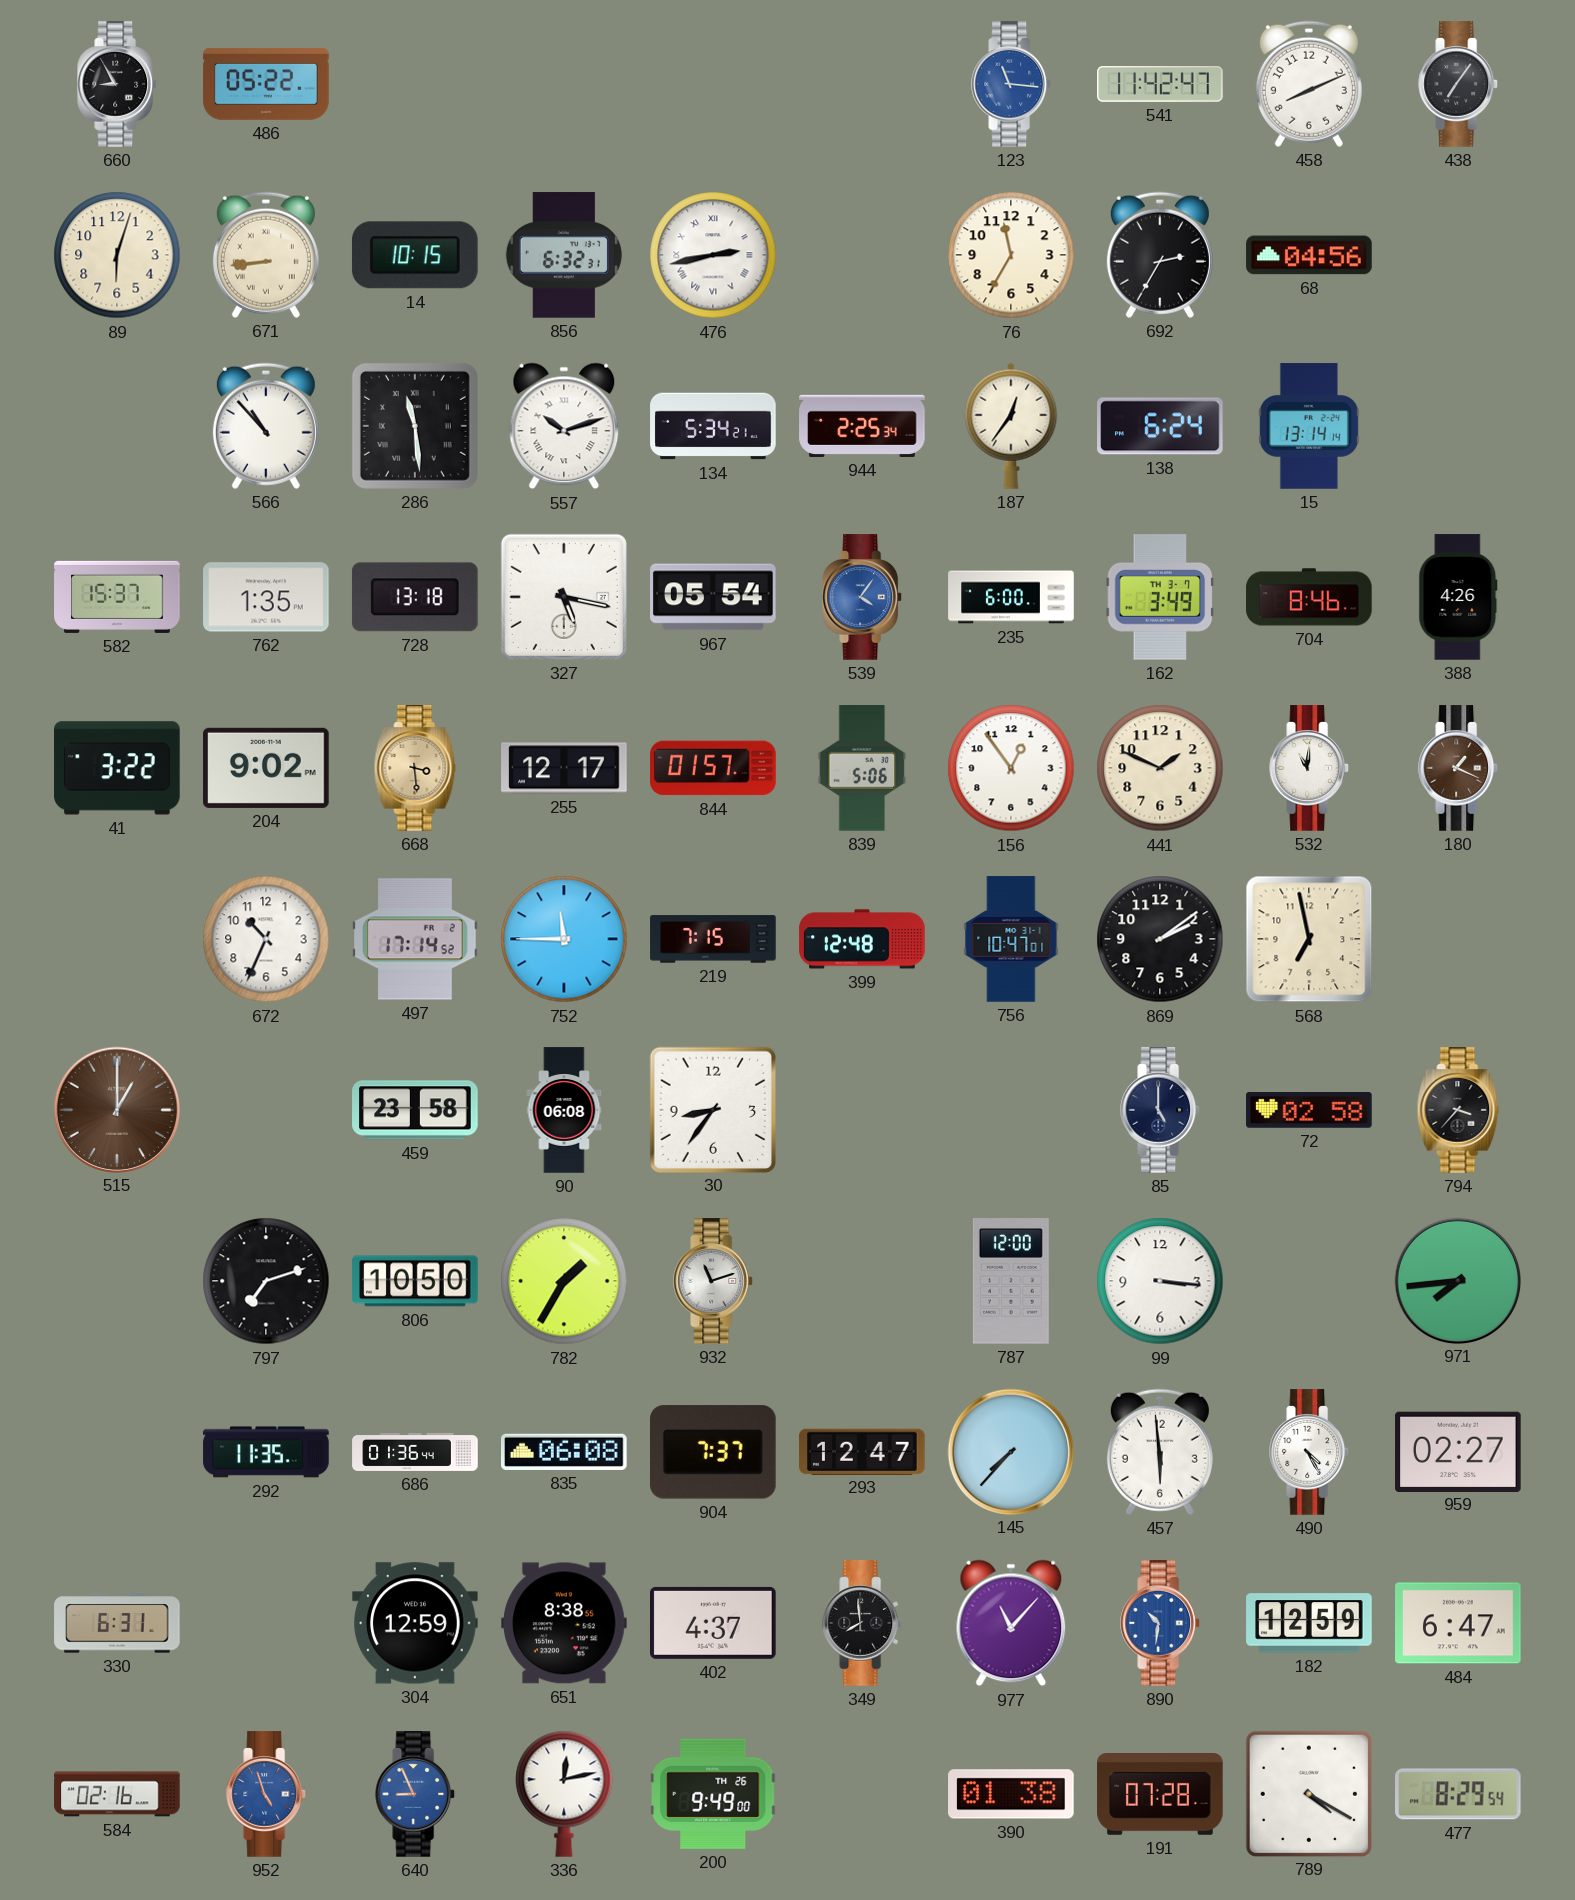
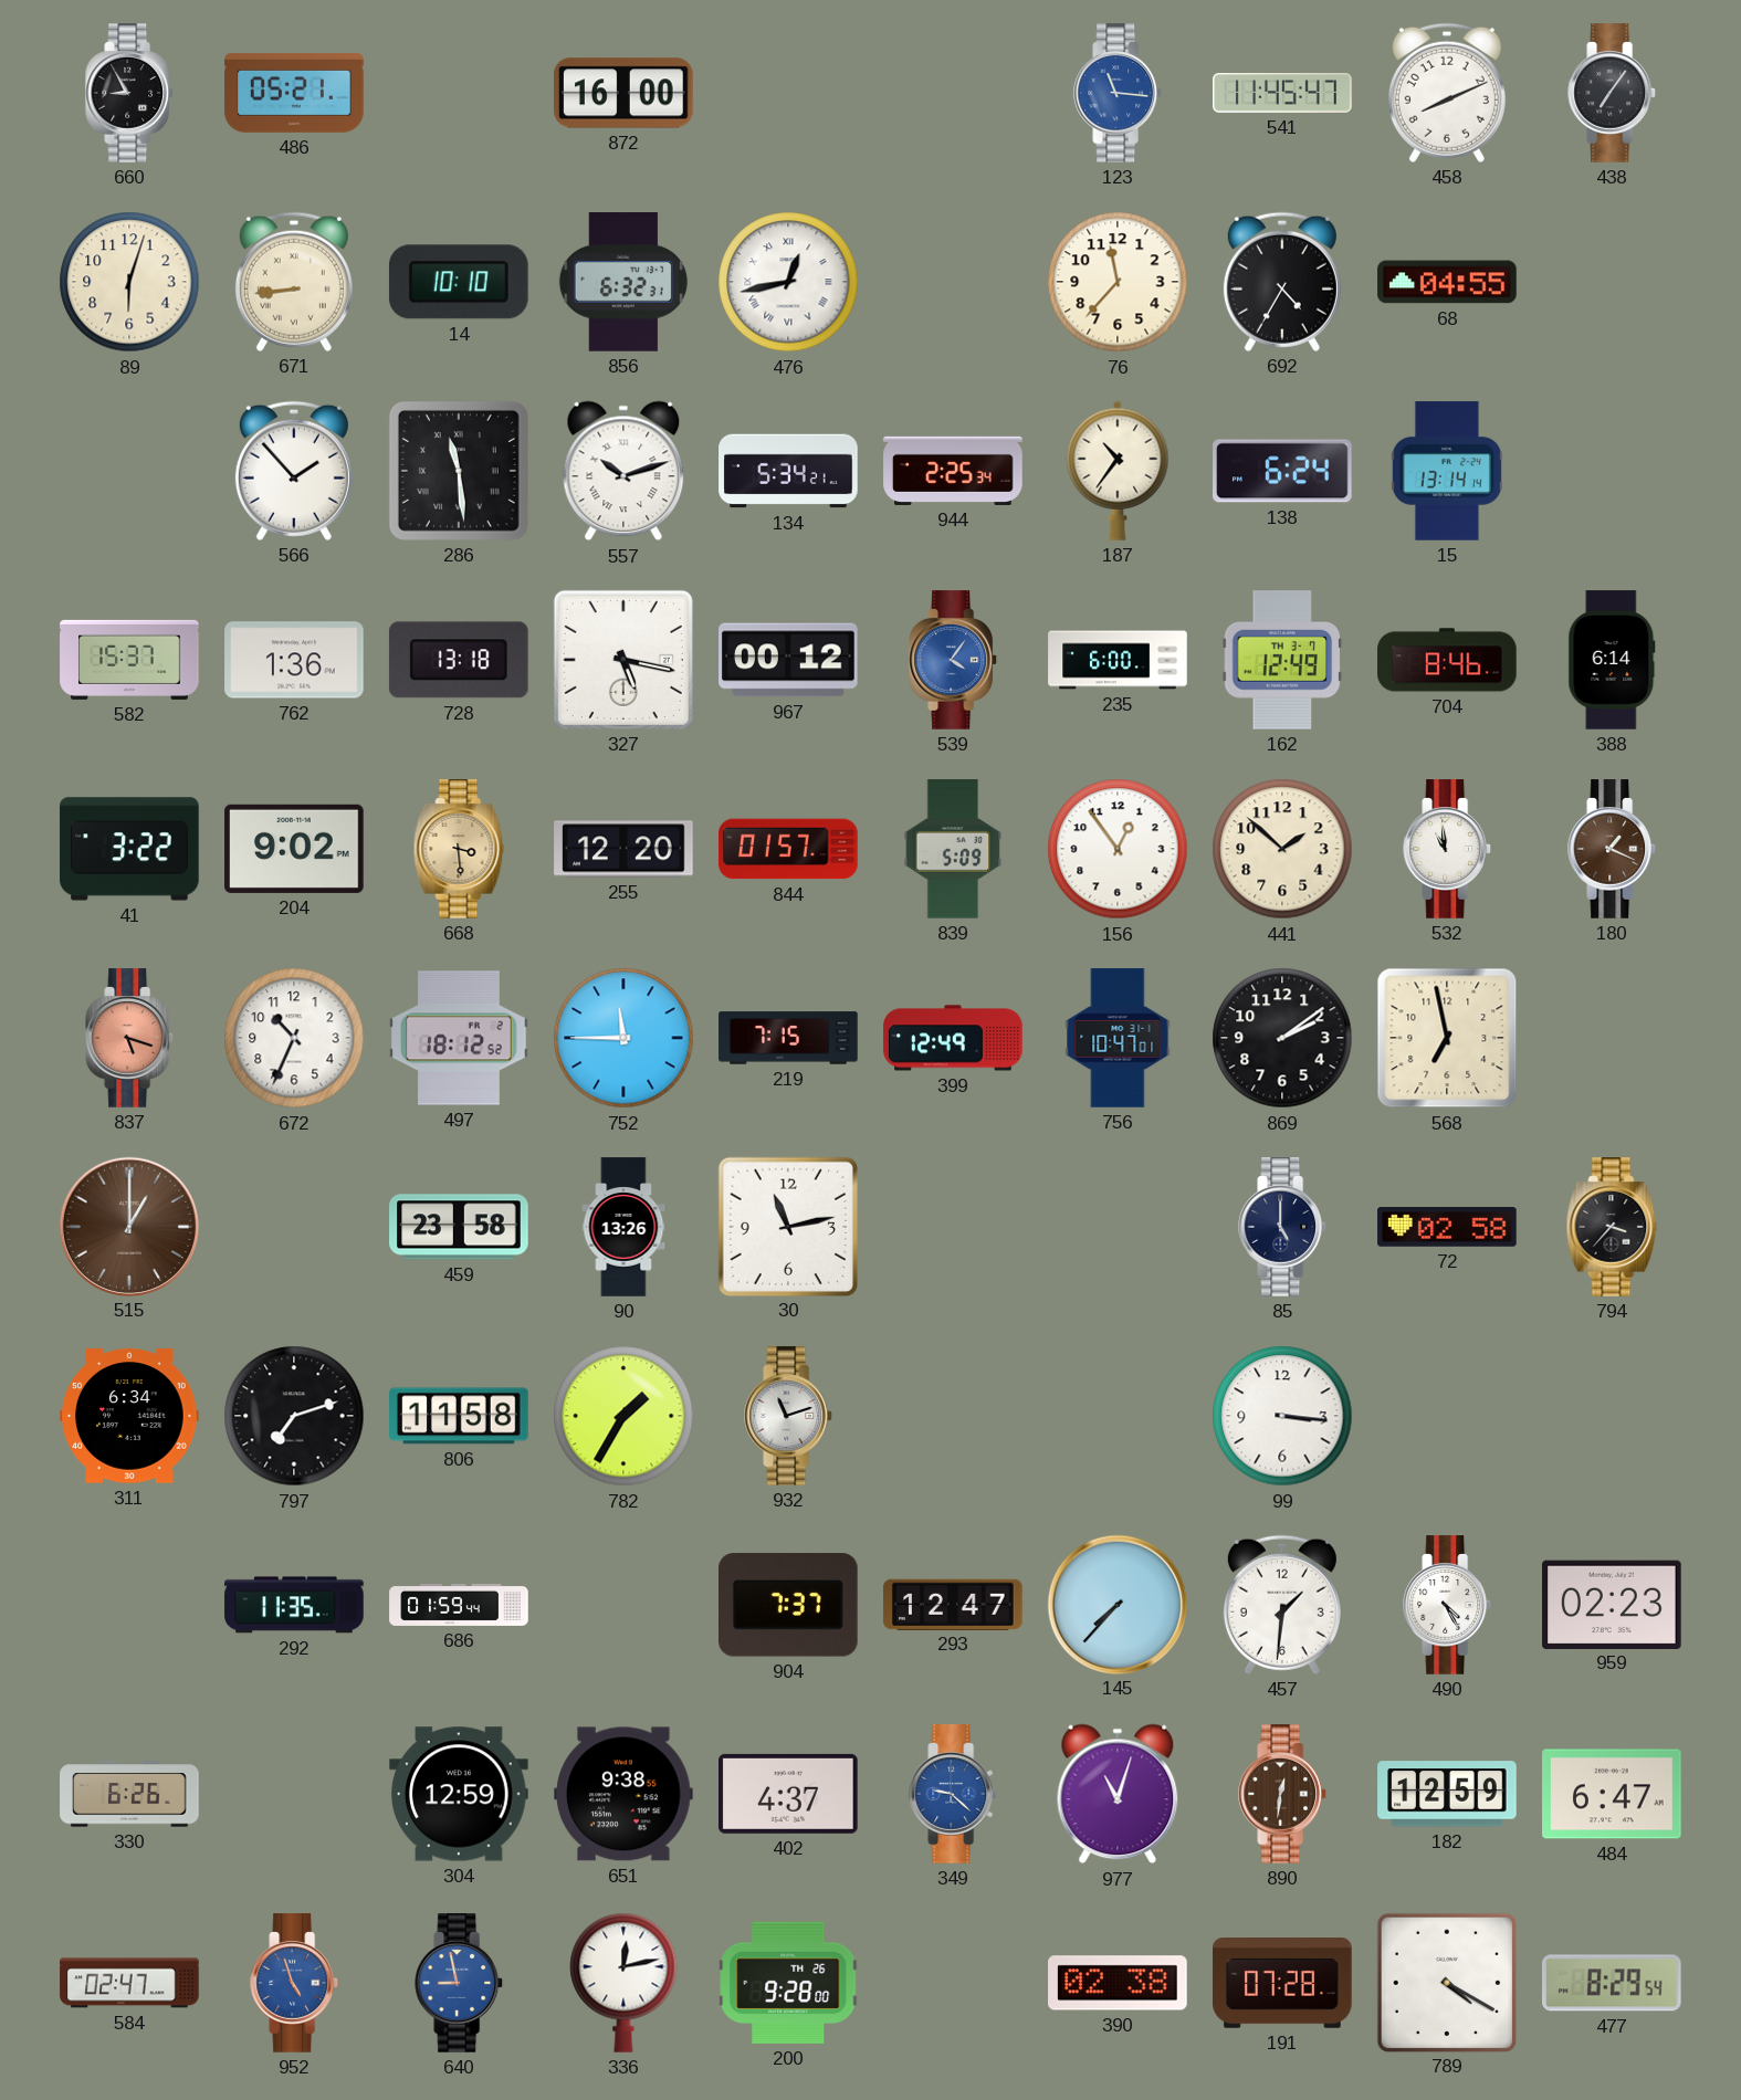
486: 05:22 -> 05:21 (294, 93)
872: none -> 16:00 (623, 93)
541: 11:42 -> 11:45 (1282, 94)
14: 10:15 -> 10:10 (459, 282)
476: 2:43 -> 12:43 (788, 282)
76: 11:35 -> 11:37 (1118, 282)
692: 2:35 -> 4:35 (1282, 282)
68: 04:56 -> 04:55 (1447, 282)
566: 10:53 -> 1:53 (294, 471)
187: 12:36 -> 10:36 (1118, 471)
762: 1:35 -> 1:36 (294, 660)
967: 05:54 -> 00:12 (788, 660)
162: 3:49 -> 12:49 (1282, 660)
388: 4:26 -> 6:14 (1612, 660)
255: 12:17 -> 12:20 (623, 849)
839: 5:06 -> 5:09 (953, 849)
441: 1:49 -> 1:52 (1282, 849)
532: 11:01 -> 10:59 (1448, 849)
837: none -> 5:18 (130, 1038)
497: 17:14 -> 18:12 (459, 1038)
399: 12:48 -> 12:49 (953, 1038)
90: 06:08 -> 13:26 (623, 1227)
30: 8:36 -> 11:13 (787, 1226)
311: none -> 6:34 (129, 1416)
806: 10:50 -> 11:58 (459, 1416)
787: 12:00 -> none (1011, 1281)
971: 7:44 -> none (1457, 1280)
686: 01:36 -> 01:59 (459, 1605)
835: 06:08 -> none (565, 1452)
457: 5:59 -> 1:31 (1282, 1605)
959: 02:27 -> 02:23 (1612, 1604)
330: 6:31 -> 6:26 (129, 1794)
651: 8:38 -> 9:38 (623, 1794)
349: 7:59 -> 9:22 (954, 1794)
349 dial: black -> blue (954, 1794)
977: 11:07 -> 11:03 (1118, 1794)
890: 10:31 -> 12:31 (1283, 1794)
890 dial: blue -> brown (1283, 1794)
584: 02:16 -> 02:47 (129, 1983)
640: 8:56 -> 8:58 (460, 1983)
200: 9:49 -> 9:28 (788, 1983)
390: 01:38 -> 02:38 (1118, 1983)
